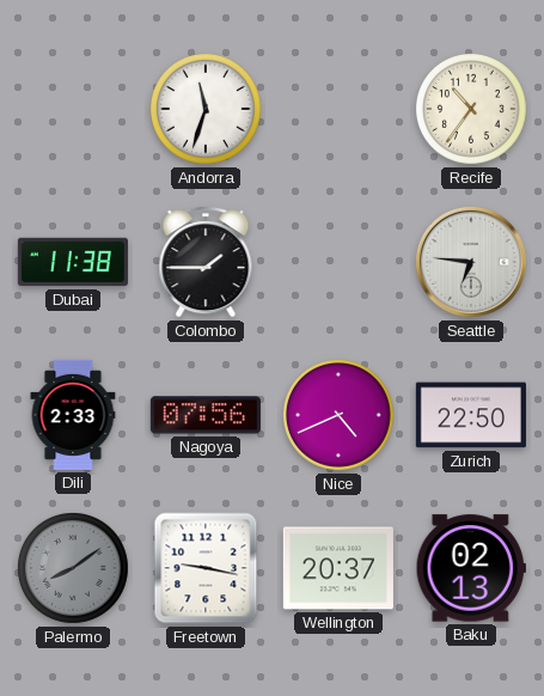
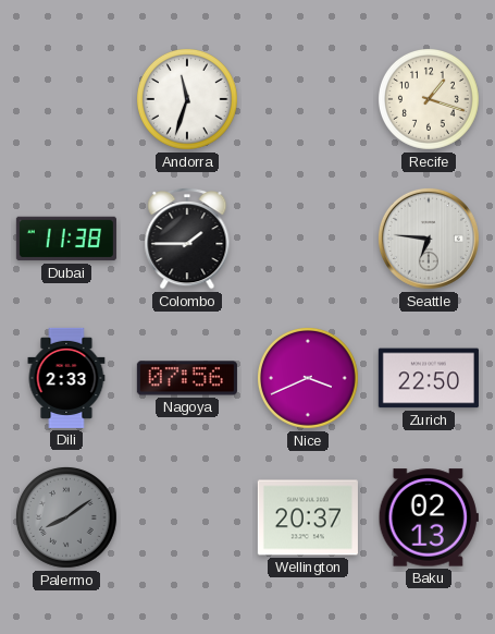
Recife: 10:36 -> 1:18 (429, 99)
Nice: 4:41 -> 3:41 (308, 378)
Freetown: 9:17 -> none (206, 568)
